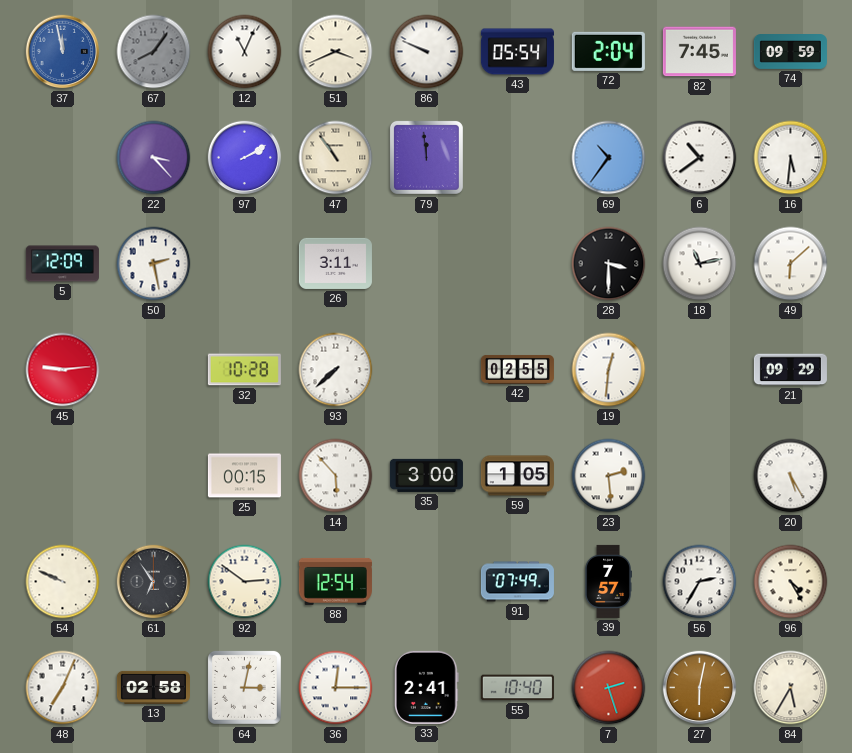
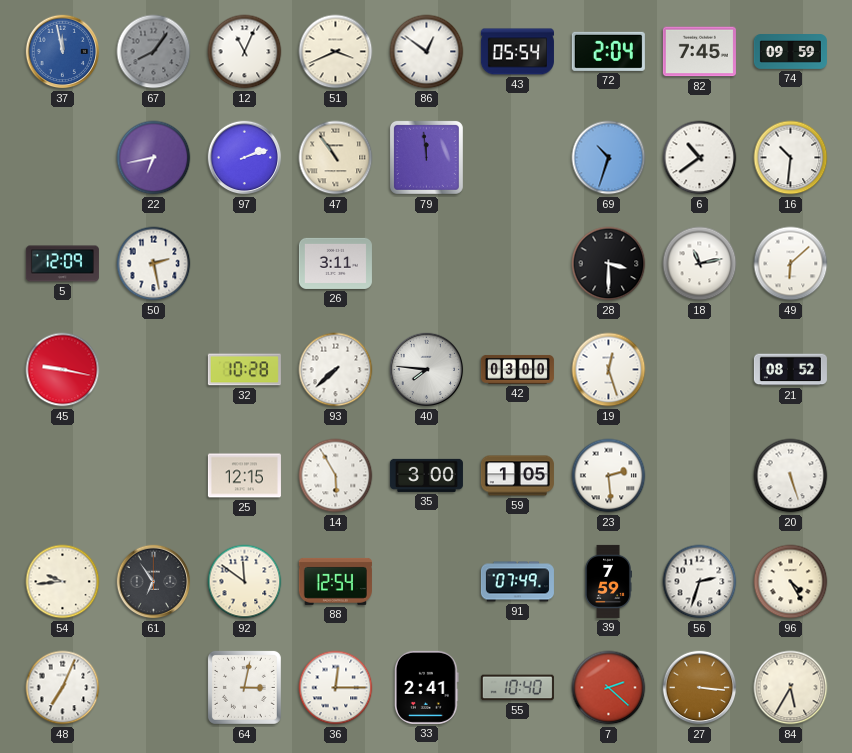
86: 9:49 -> 12:51 (427, 52)
22: 3:23 -> 6:43 (154, 158)
97: 2:10 -> 2:12 (245, 158)
69: 10:36 -> 10:33 (609, 158)
16: 5:31 -> 10:31 (791, 158)
45: 9:14 -> 9:17 (63, 370)
40: none -> 7:46 (427, 370)
42: 02:55 -> 03:00 (517, 369)
19: 12:31 -> 12:27 (609, 370)
21: 09:29 -> 08:52 (790, 370)
25: 00:15 -> 12:15 (244, 476)
14: 5:53 -> 5:55 (336, 476)
20: 5:25 -> 5:27 (791, 476)
54: 9:49 -> 9:44 (63, 582)
92: 2:51 -> 11:51 (245, 582)
39: 7:57 -> 7:59 (608, 581)
56: 2:35 -> 2:33 (700, 582)
13: 02:58 -> none (153, 687)
7: 2:27 -> 2:22 (609, 688)
27: 6:02 -> 3:16 (700, 688)
